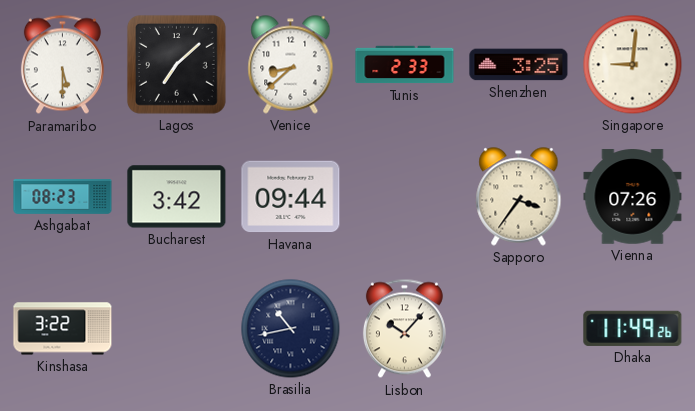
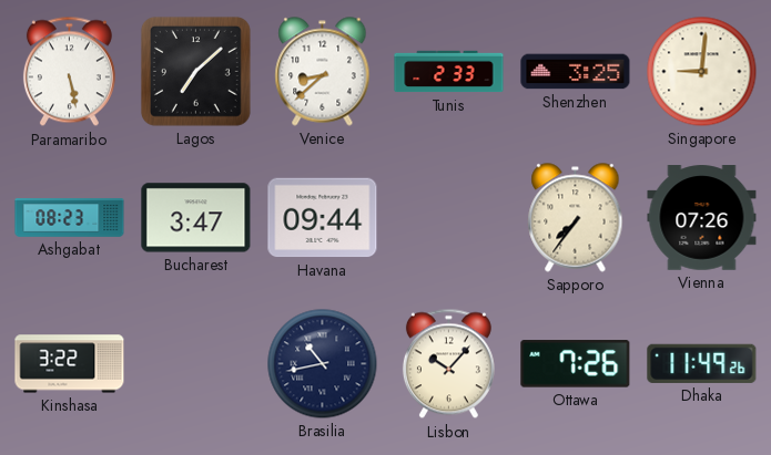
Paramaribo: 5:30 -> 5:28 (69, 72)
Bucharest: 3:42 -> 3:47 (196, 218)
Sapporo: 3:36 -> 7:36 (576, 218)
Ottawa: none -> 7:26 (576, 364)
